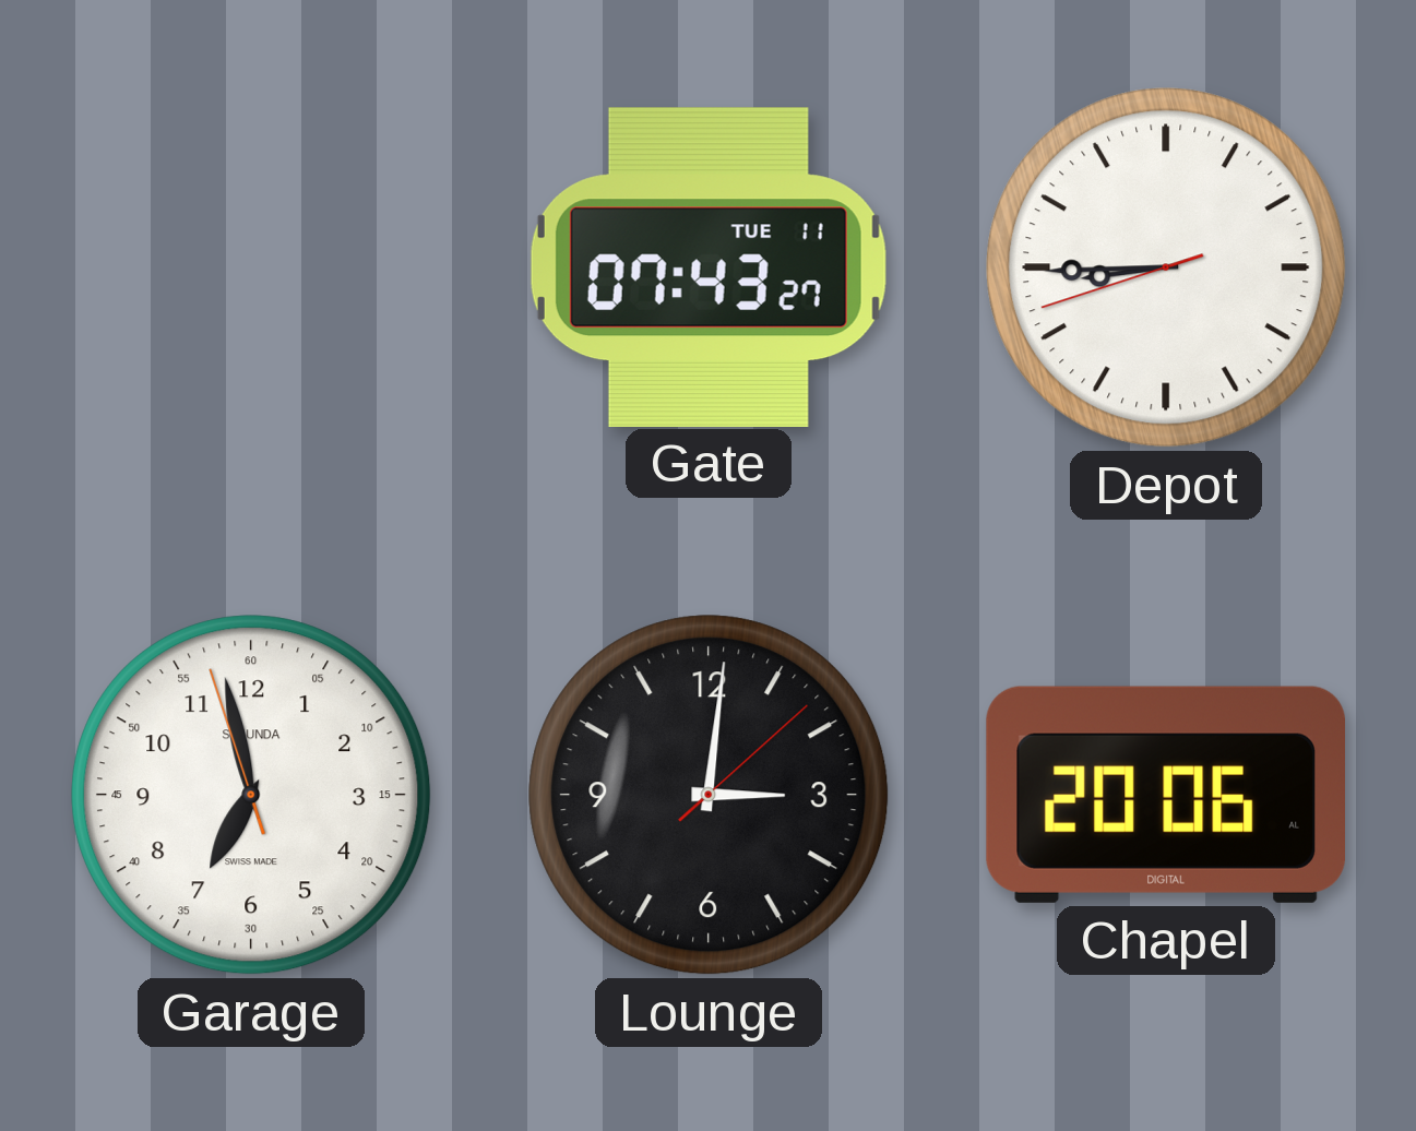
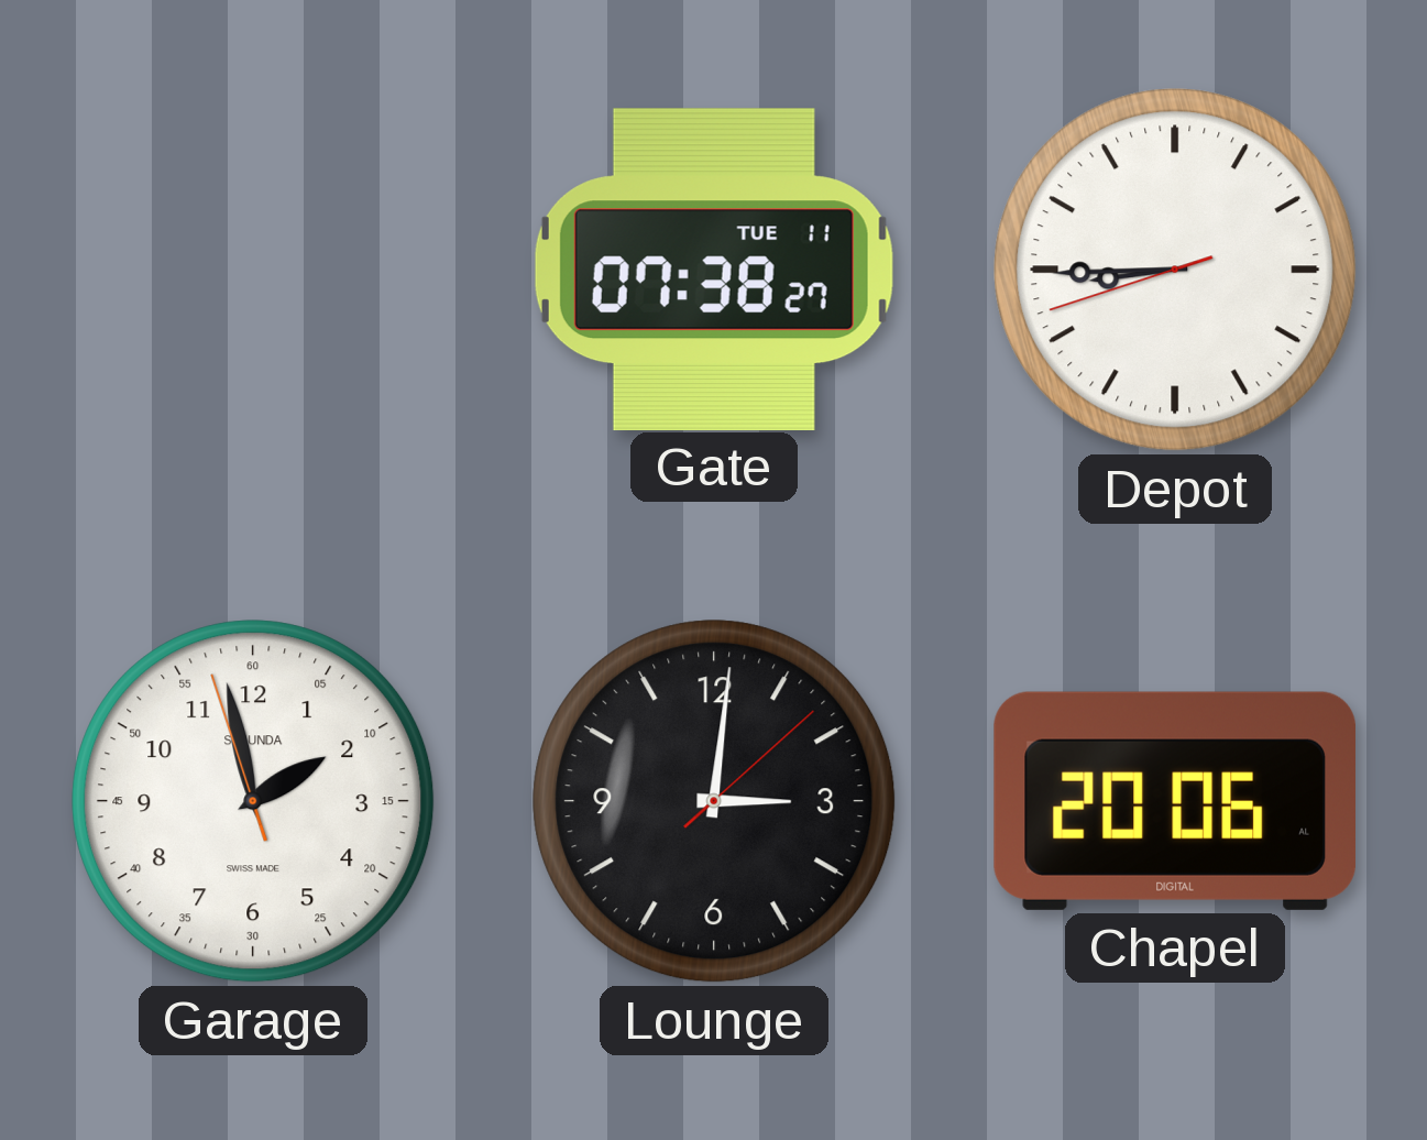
Gate: 07:43 -> 07:38 (714, 268)
Garage: 6:57 -> 1:57 (253, 801)
